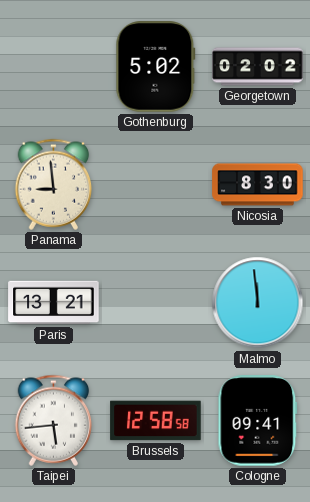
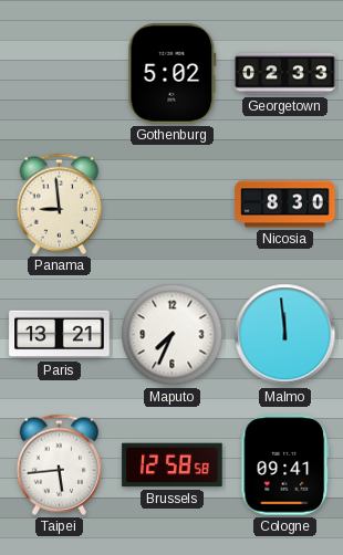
Georgetown: 02:02 -> 02:33 (285, 74)
Maputo: none -> 7:34 (173, 335)
